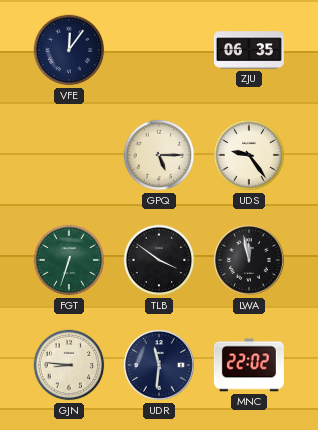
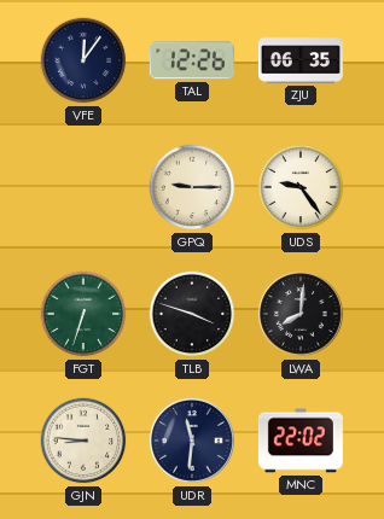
TAL: none -> 12:26 (192, 60)
GPQ: 5:15 -> 9:15 (192, 187)
TLB: 3:51 -> 3:48 (192, 314)
LWA: 11:58 -> 8:01 (302, 315)
